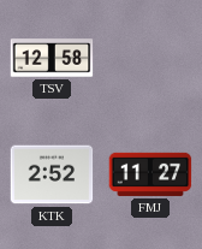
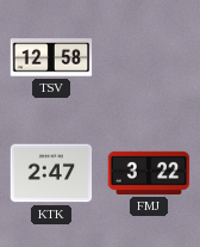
KTK: 2:52 -> 2:47 (51, 173)
FMJ: 11:27 -> 3:22 (149, 173)
